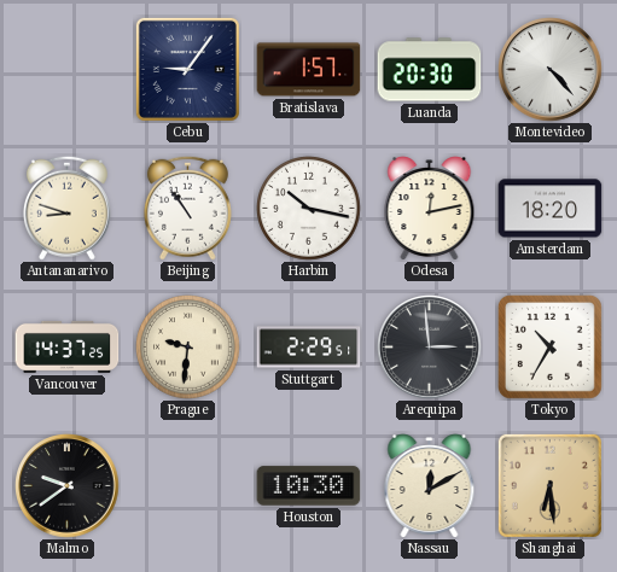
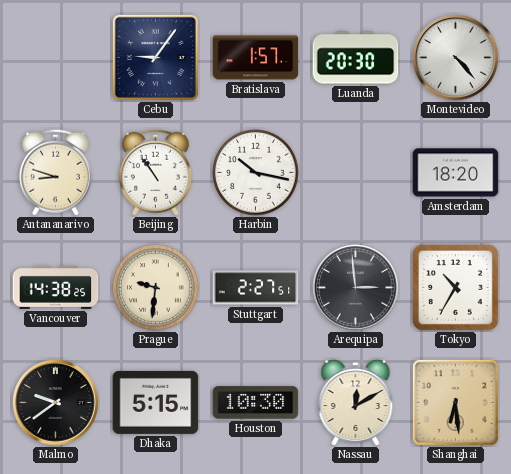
Odesa: 12:13 -> none (430, 209)
Vancouver: 14:37 -> 14:38 (56, 287)
Stuttgart: 2:29 -> 2:27 (256, 288)
Dhaka: none -> 5:15 (156, 402)
